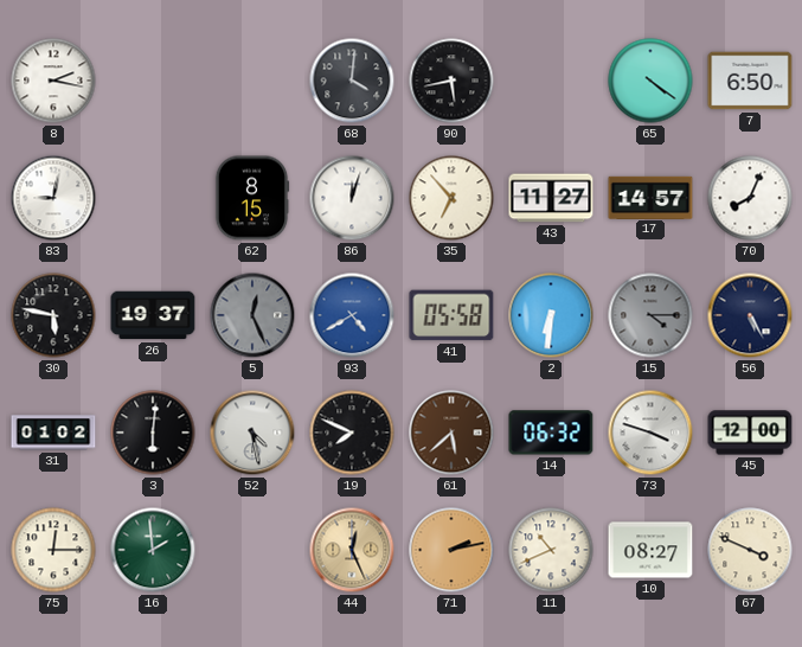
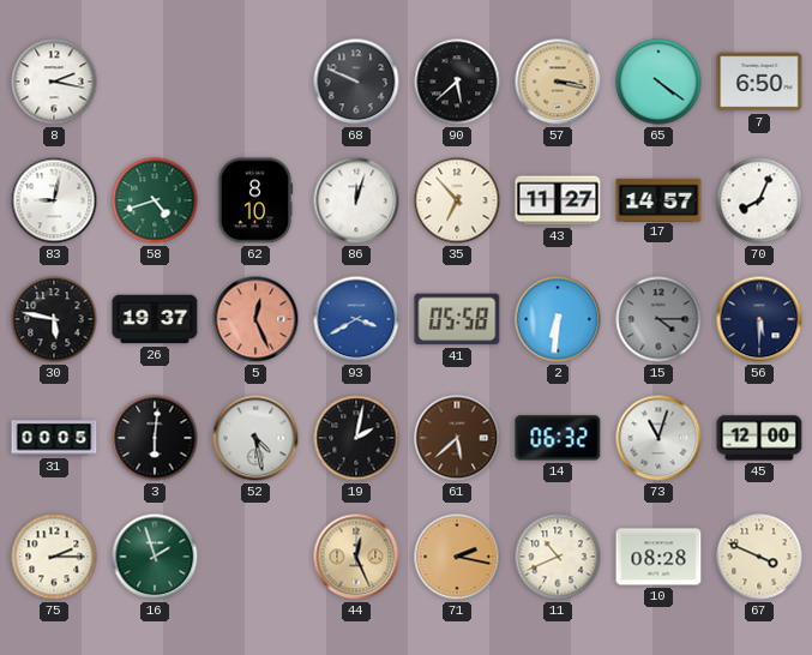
68: 4:01 -> 9:49 (356, 82)
90: 5:43 -> 5:38 (457, 82)
57: none -> 3:17 (558, 82)
58: none -> 4:42 (155, 200)
62: 8:15 -> 8:10 (255, 200)
5 dial: grey -> salmon (255, 319)
93: 4:40 -> 3:40 (356, 319)
56: 5:25 -> 5:30 (759, 319)
31: 01:02 -> 00:05 (54, 438)
19: 7:49 -> 2:02 (356, 438)
73: 3:48 -> 11:03 (658, 438)
75: 12:15 -> 2:15 (54, 557)
16: 1:59 -> 1:57 (155, 557)
71: 2:13 -> 2:17 (457, 557)
10: 08:27 -> 08:28 (658, 557)
